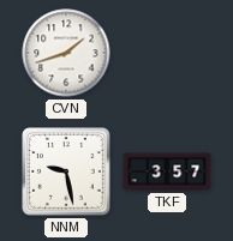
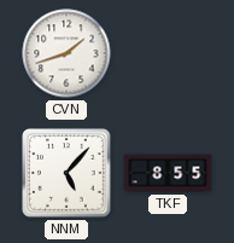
NNM: 9:28 -> 5:07 (66, 173)
TKF: 3:57 -> 8:55 (168, 173)
